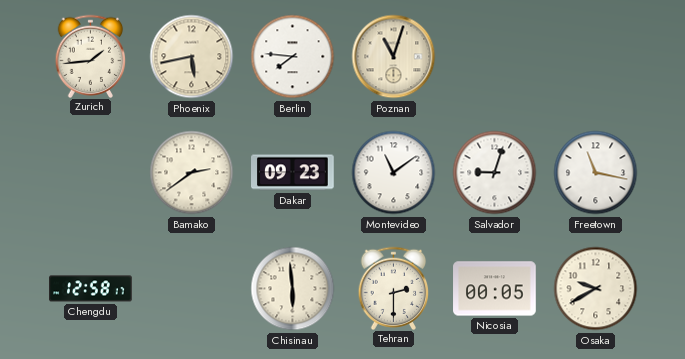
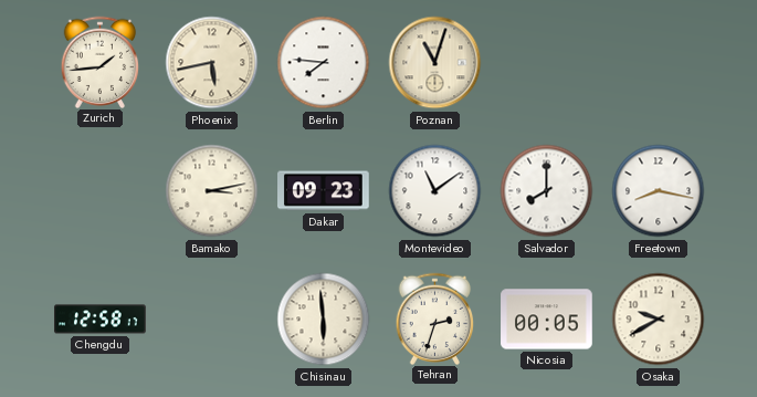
Bamako: 2:39 -> 3:13 (212, 191)
Salvador: 9:03 -> 8:00 (547, 191)
Freetown: 11:17 -> 8:17 (659, 191)
Tehran: 2:30 -> 2:33 (435, 318)
